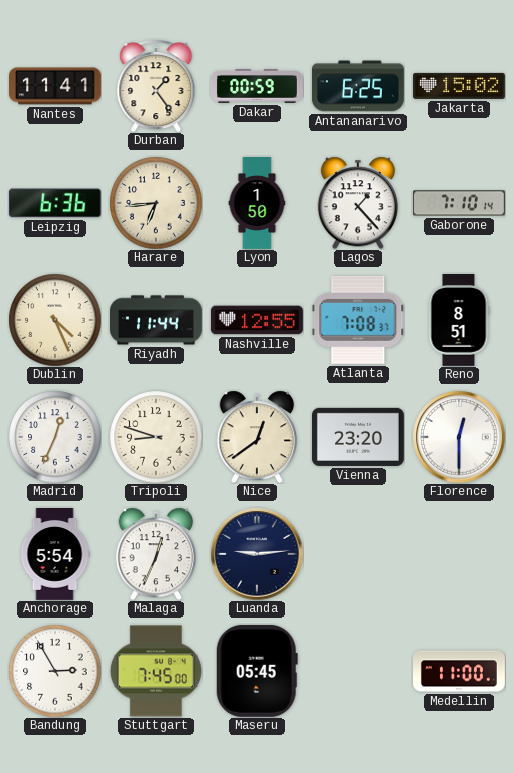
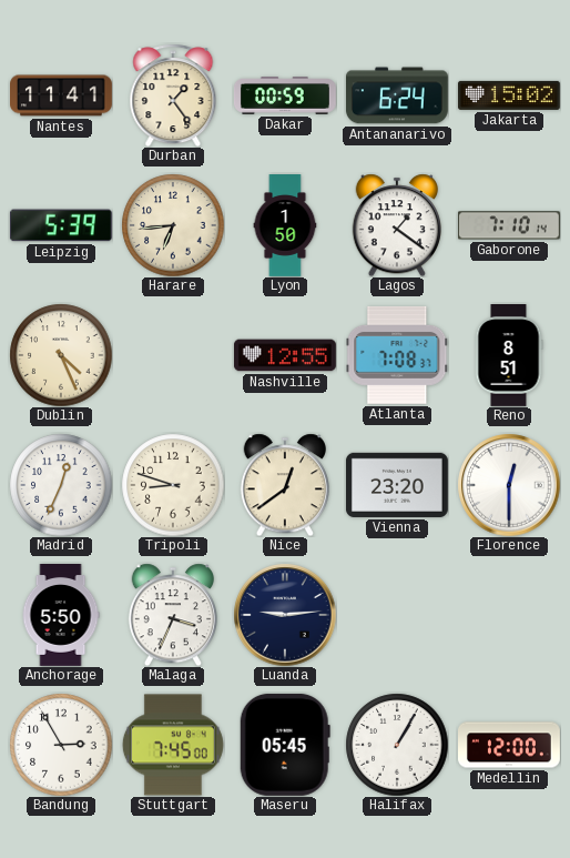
Antananarivo: 6:25 -> 6:24 (397, 95)
Leipzig: 6:36 -> 5:39 (61, 225)
Lagos: 1:23 -> 1:21 (397, 225)
Riyadh: 11:44 -> none (157, 320)
Anchorage: 5:54 -> 5:50 (61, 616)
Malaga: 12:34 -> 3:34 (173, 615)
Halifax: none -> 1:05 (397, 745)
Medellin: 11:00 -> 12:00 (510, 745)
